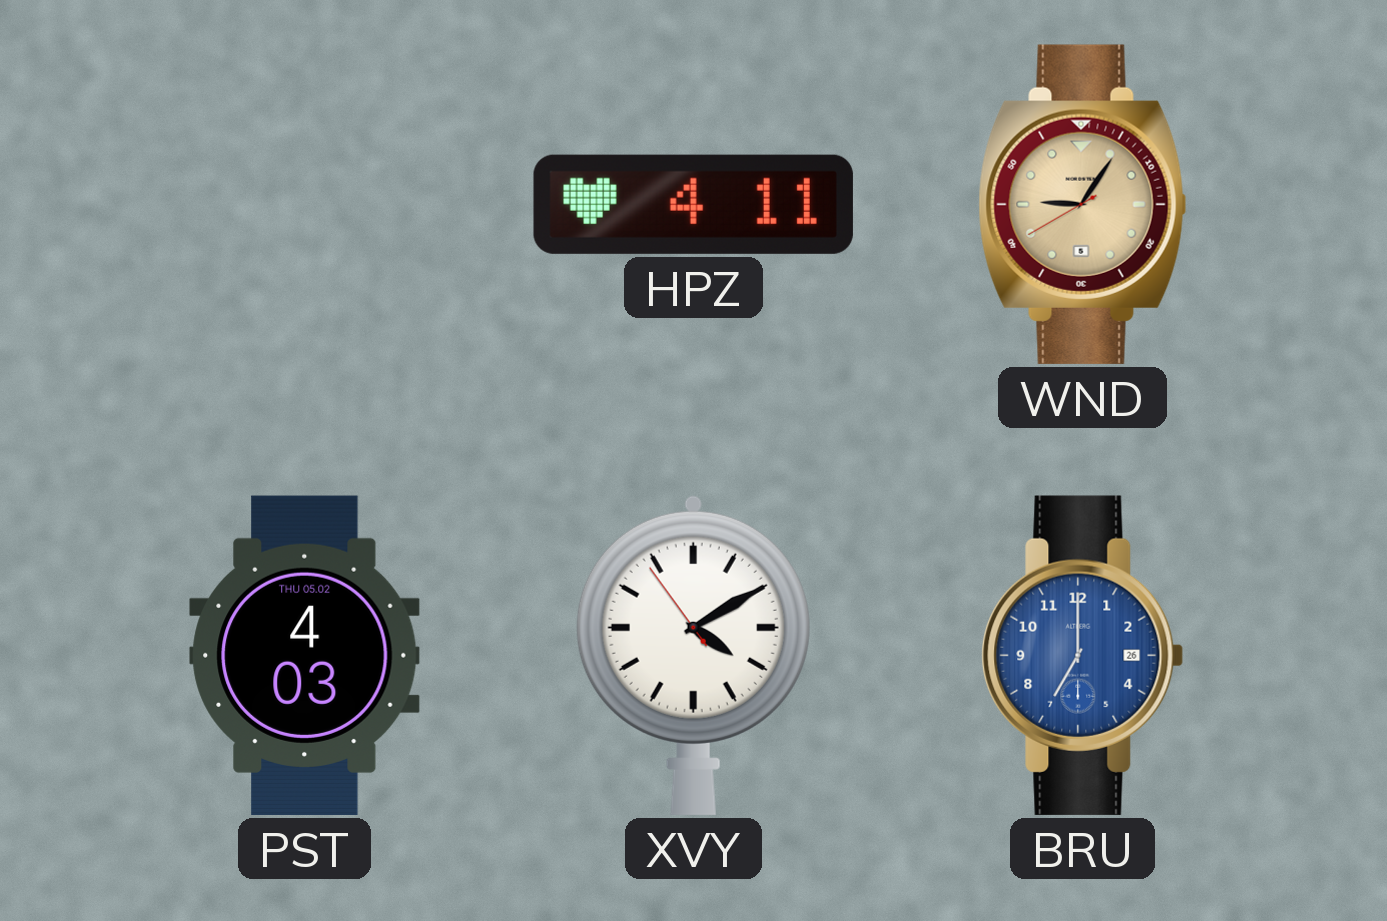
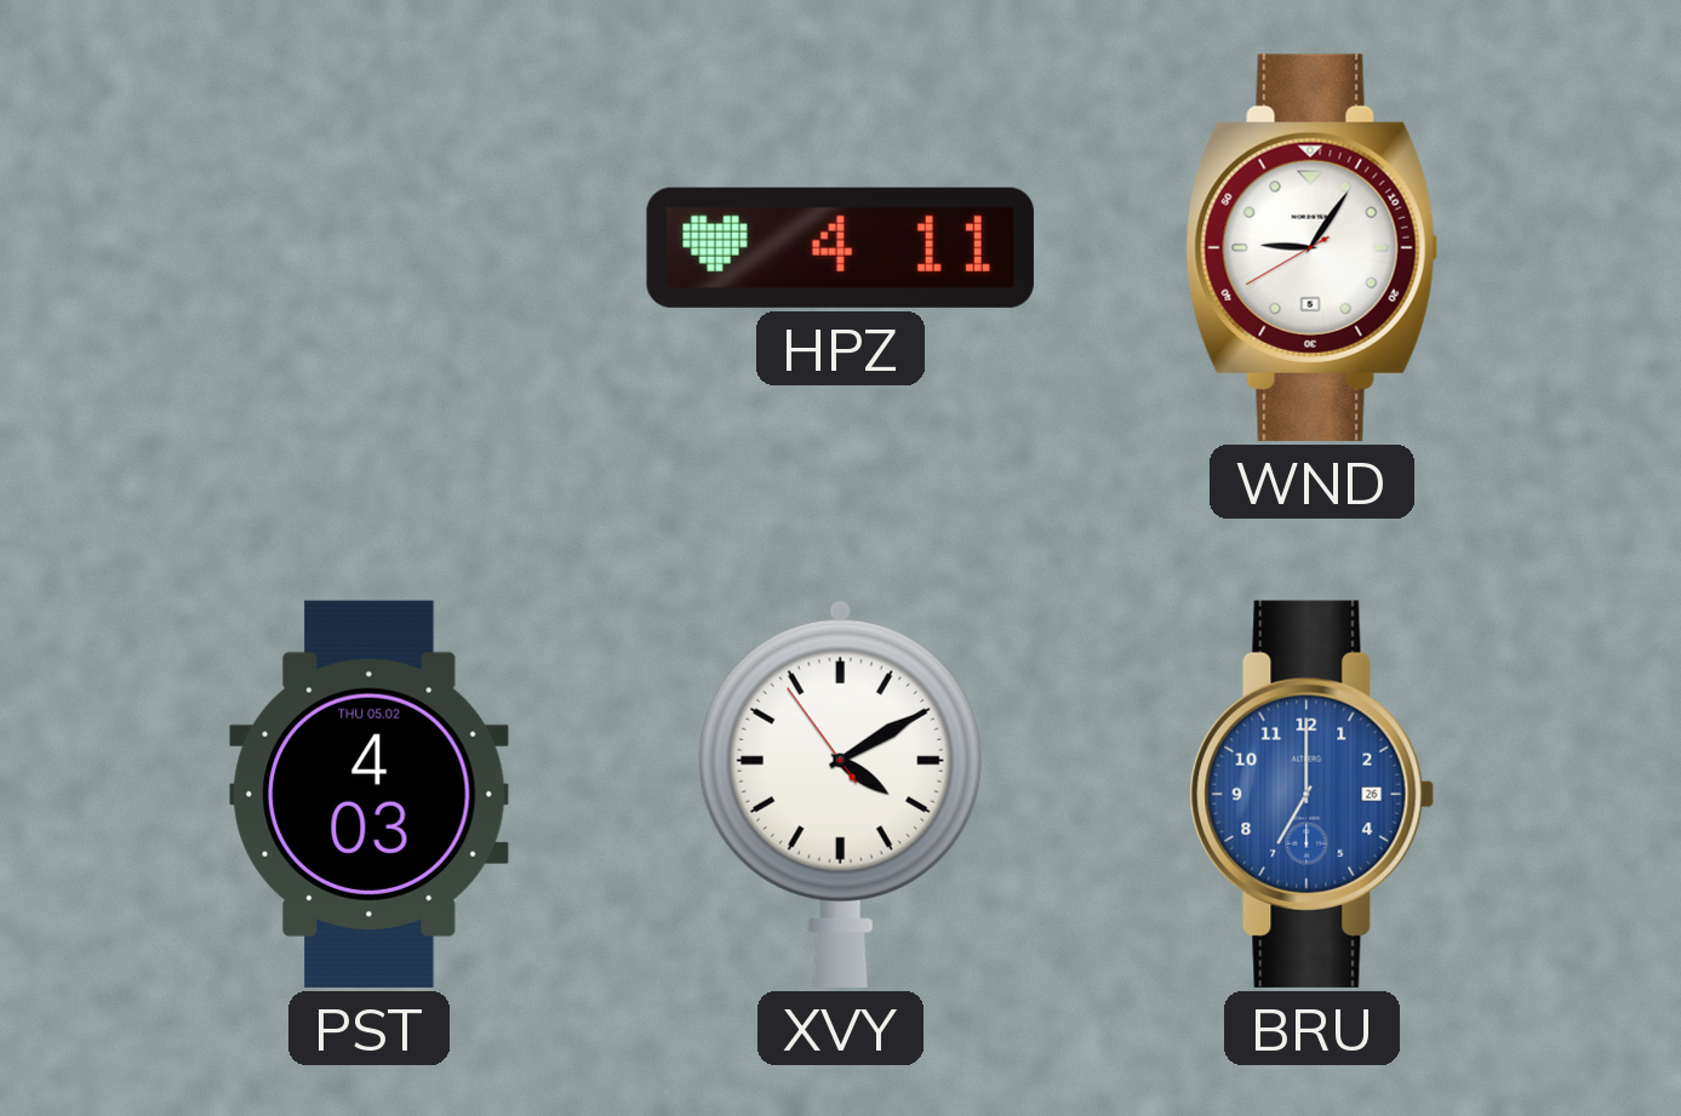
WND dial: champagne -> white (1313, 247)
